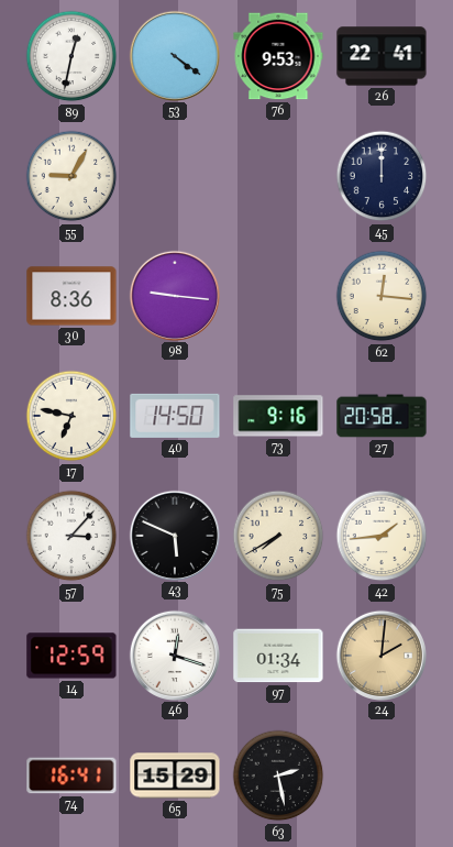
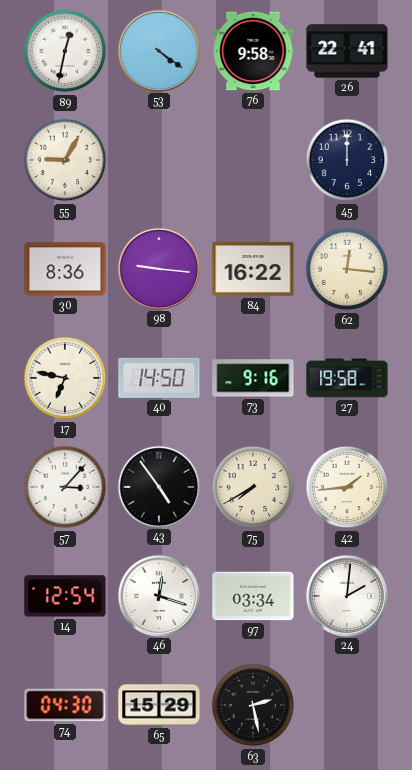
76: 9:53 -> 9:58 (253, 51)
84: none -> 16:22 (253, 269)
27: 20:58 -> 19:58 (347, 378)
43: 5:49 -> 4:54 (158, 486)
14: 12:59 -> 12:54 (65, 596)
97: 01:34 -> 03:34 (253, 596)
24 dial: champagne -> white (346, 595)
74: 16:41 -> 04:30 (65, 705)
